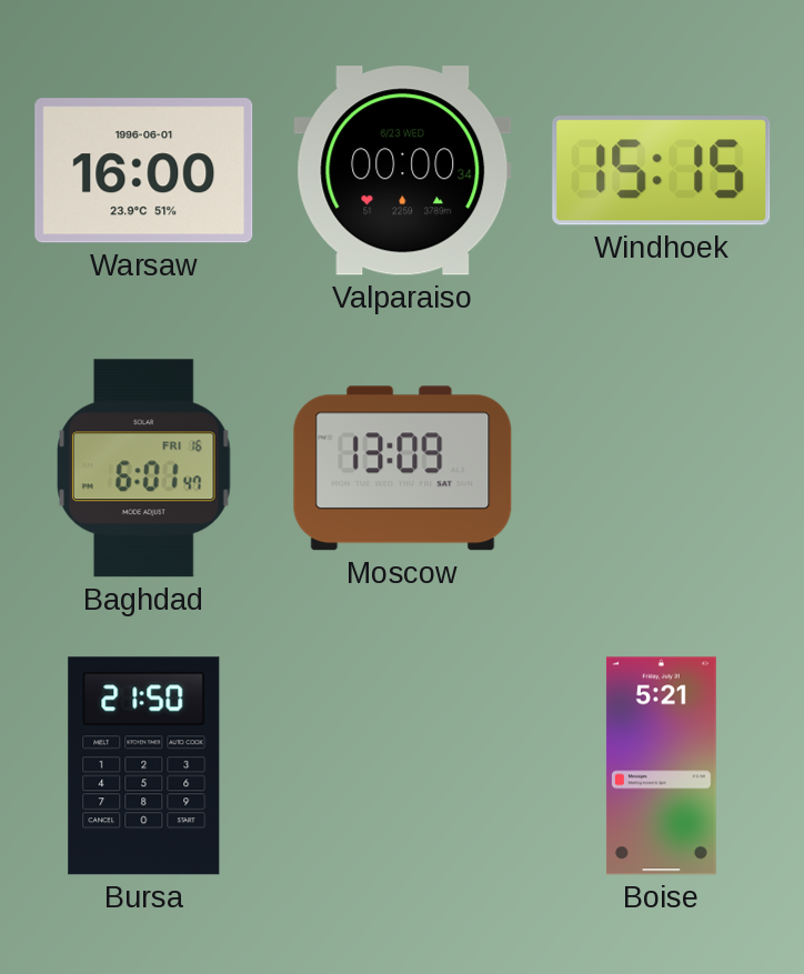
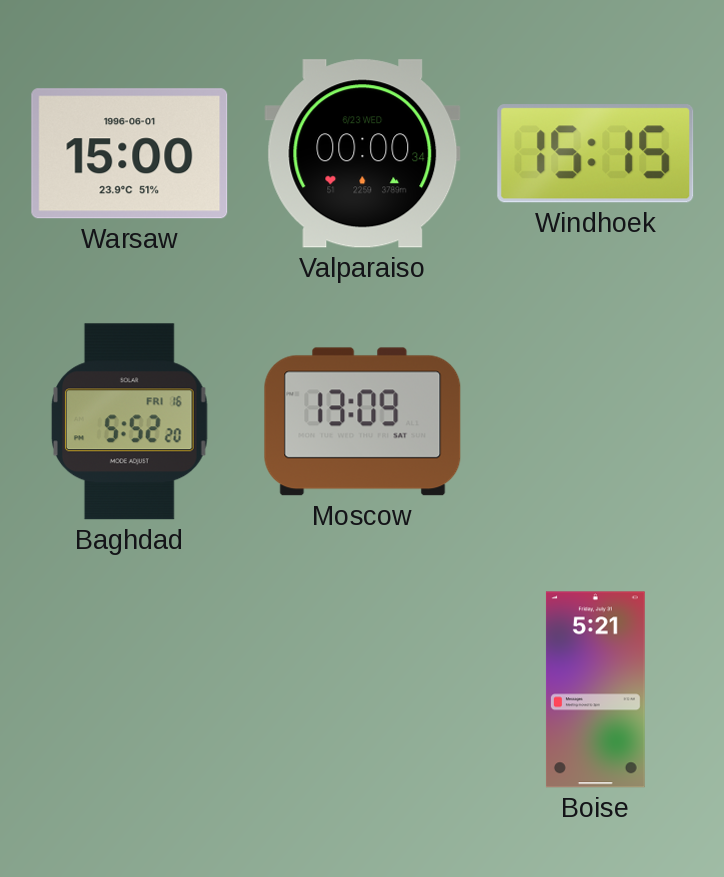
Warsaw: 16:00 -> 15:00 (130, 154)
Baghdad: 6:01 -> 5:52 (130, 422)
Bursa: 21:50 -> none (144, 766)
